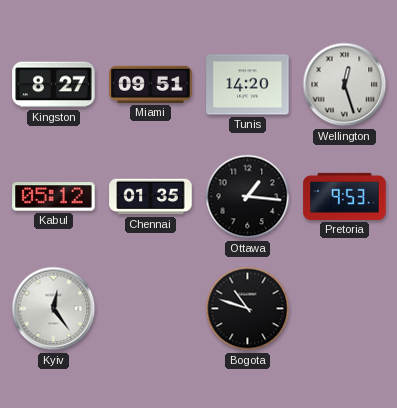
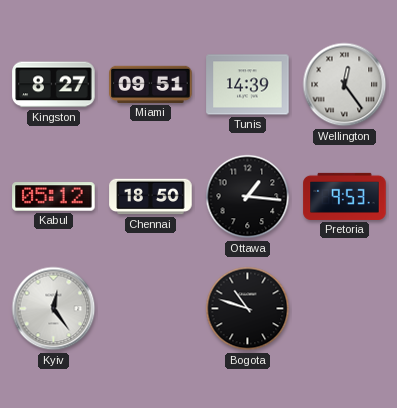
Tunis: 14:20 -> 14:39 (248, 85)
Wellington: 12:27 -> 12:24 (345, 85)
Chennai: 01:35 -> 18:50 (151, 197)
